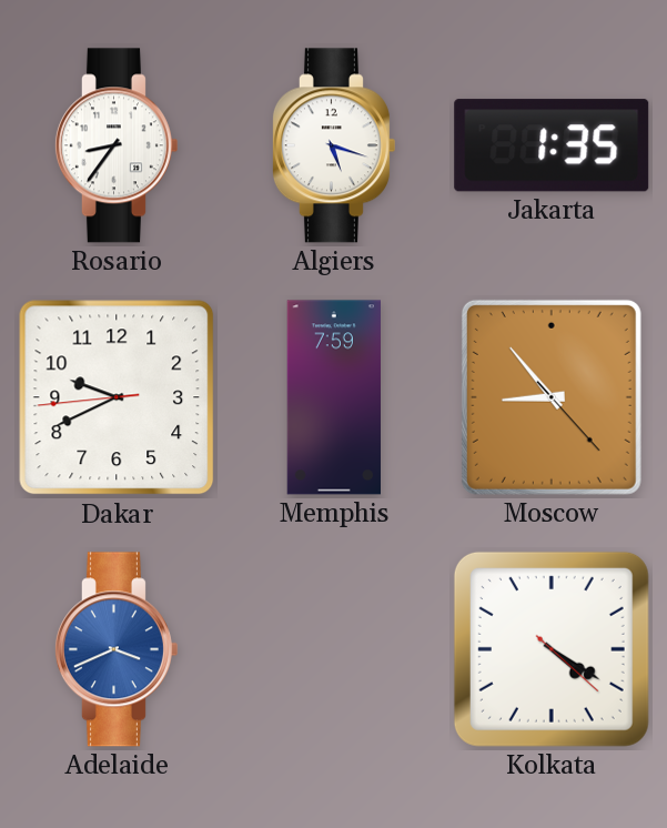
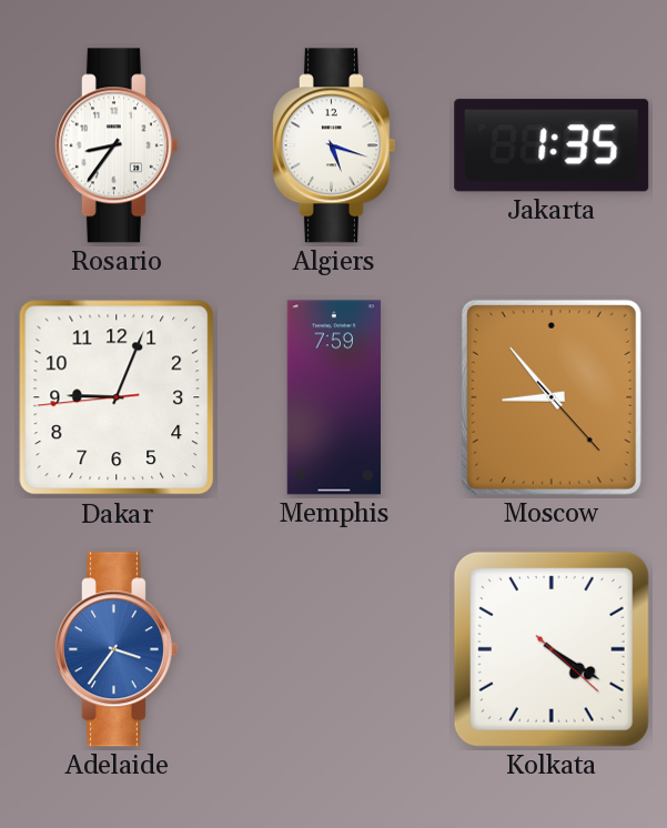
Dakar: 9:40 -> 9:03 (117, 397)
Adelaide: 3:41 -> 3:36 (115, 649)
